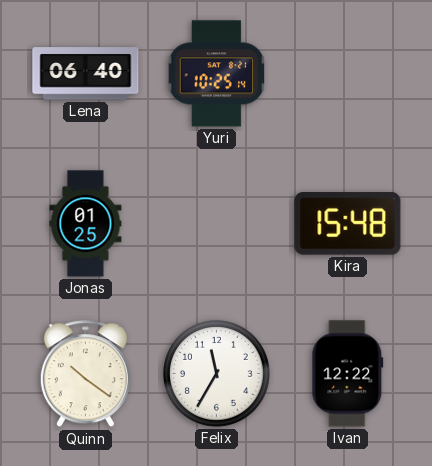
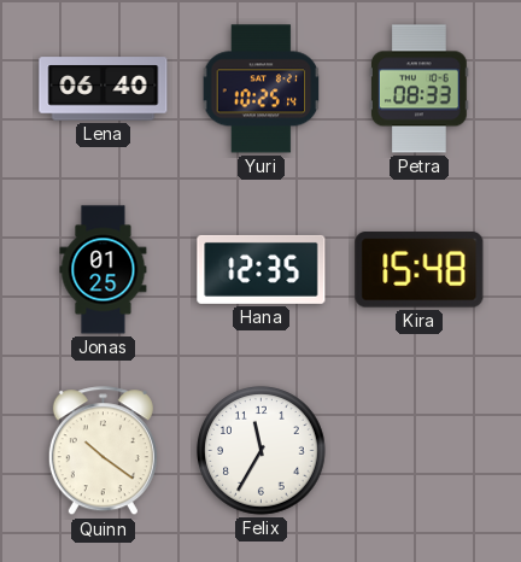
Petra: none -> 08:33 (418, 89)
Hana: none -> 12:35 (262, 269)
Ivan: 12:22 -> none (348, 374)
